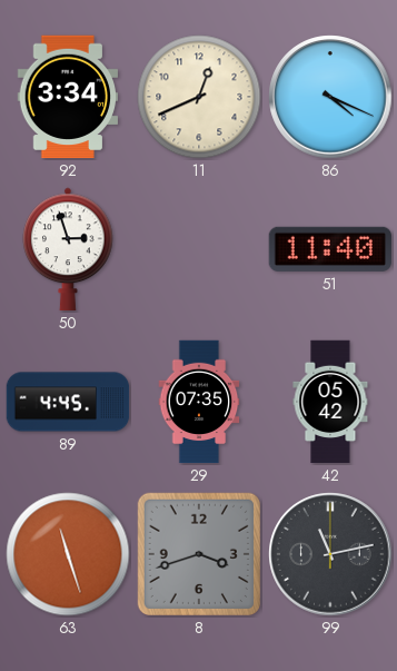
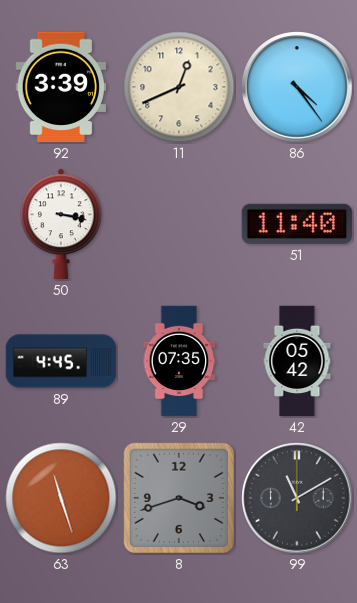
92: 3:34 -> 3:39 (61, 87)
86: 4:19 -> 4:24 (297, 87)
50: 2:57 -> 3:17 (61, 224)
99: 11:13 -> 11:10 (297, 498)
